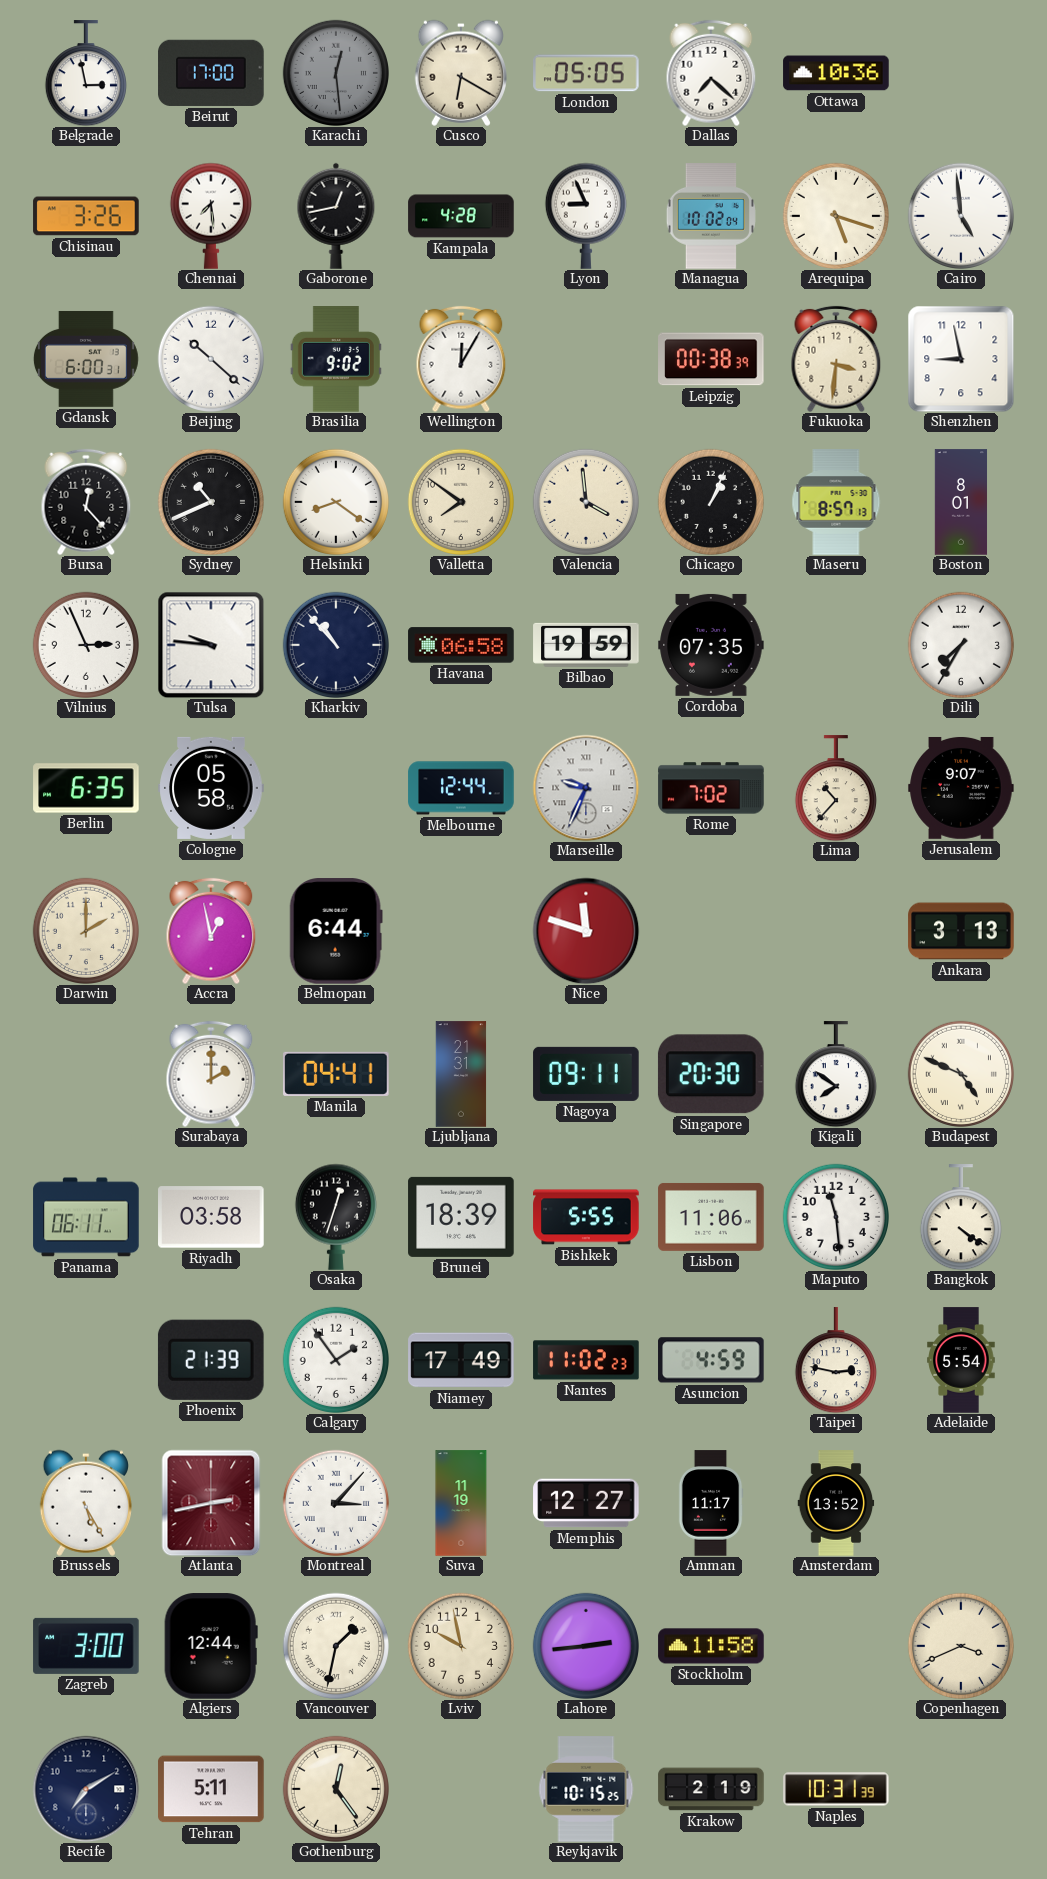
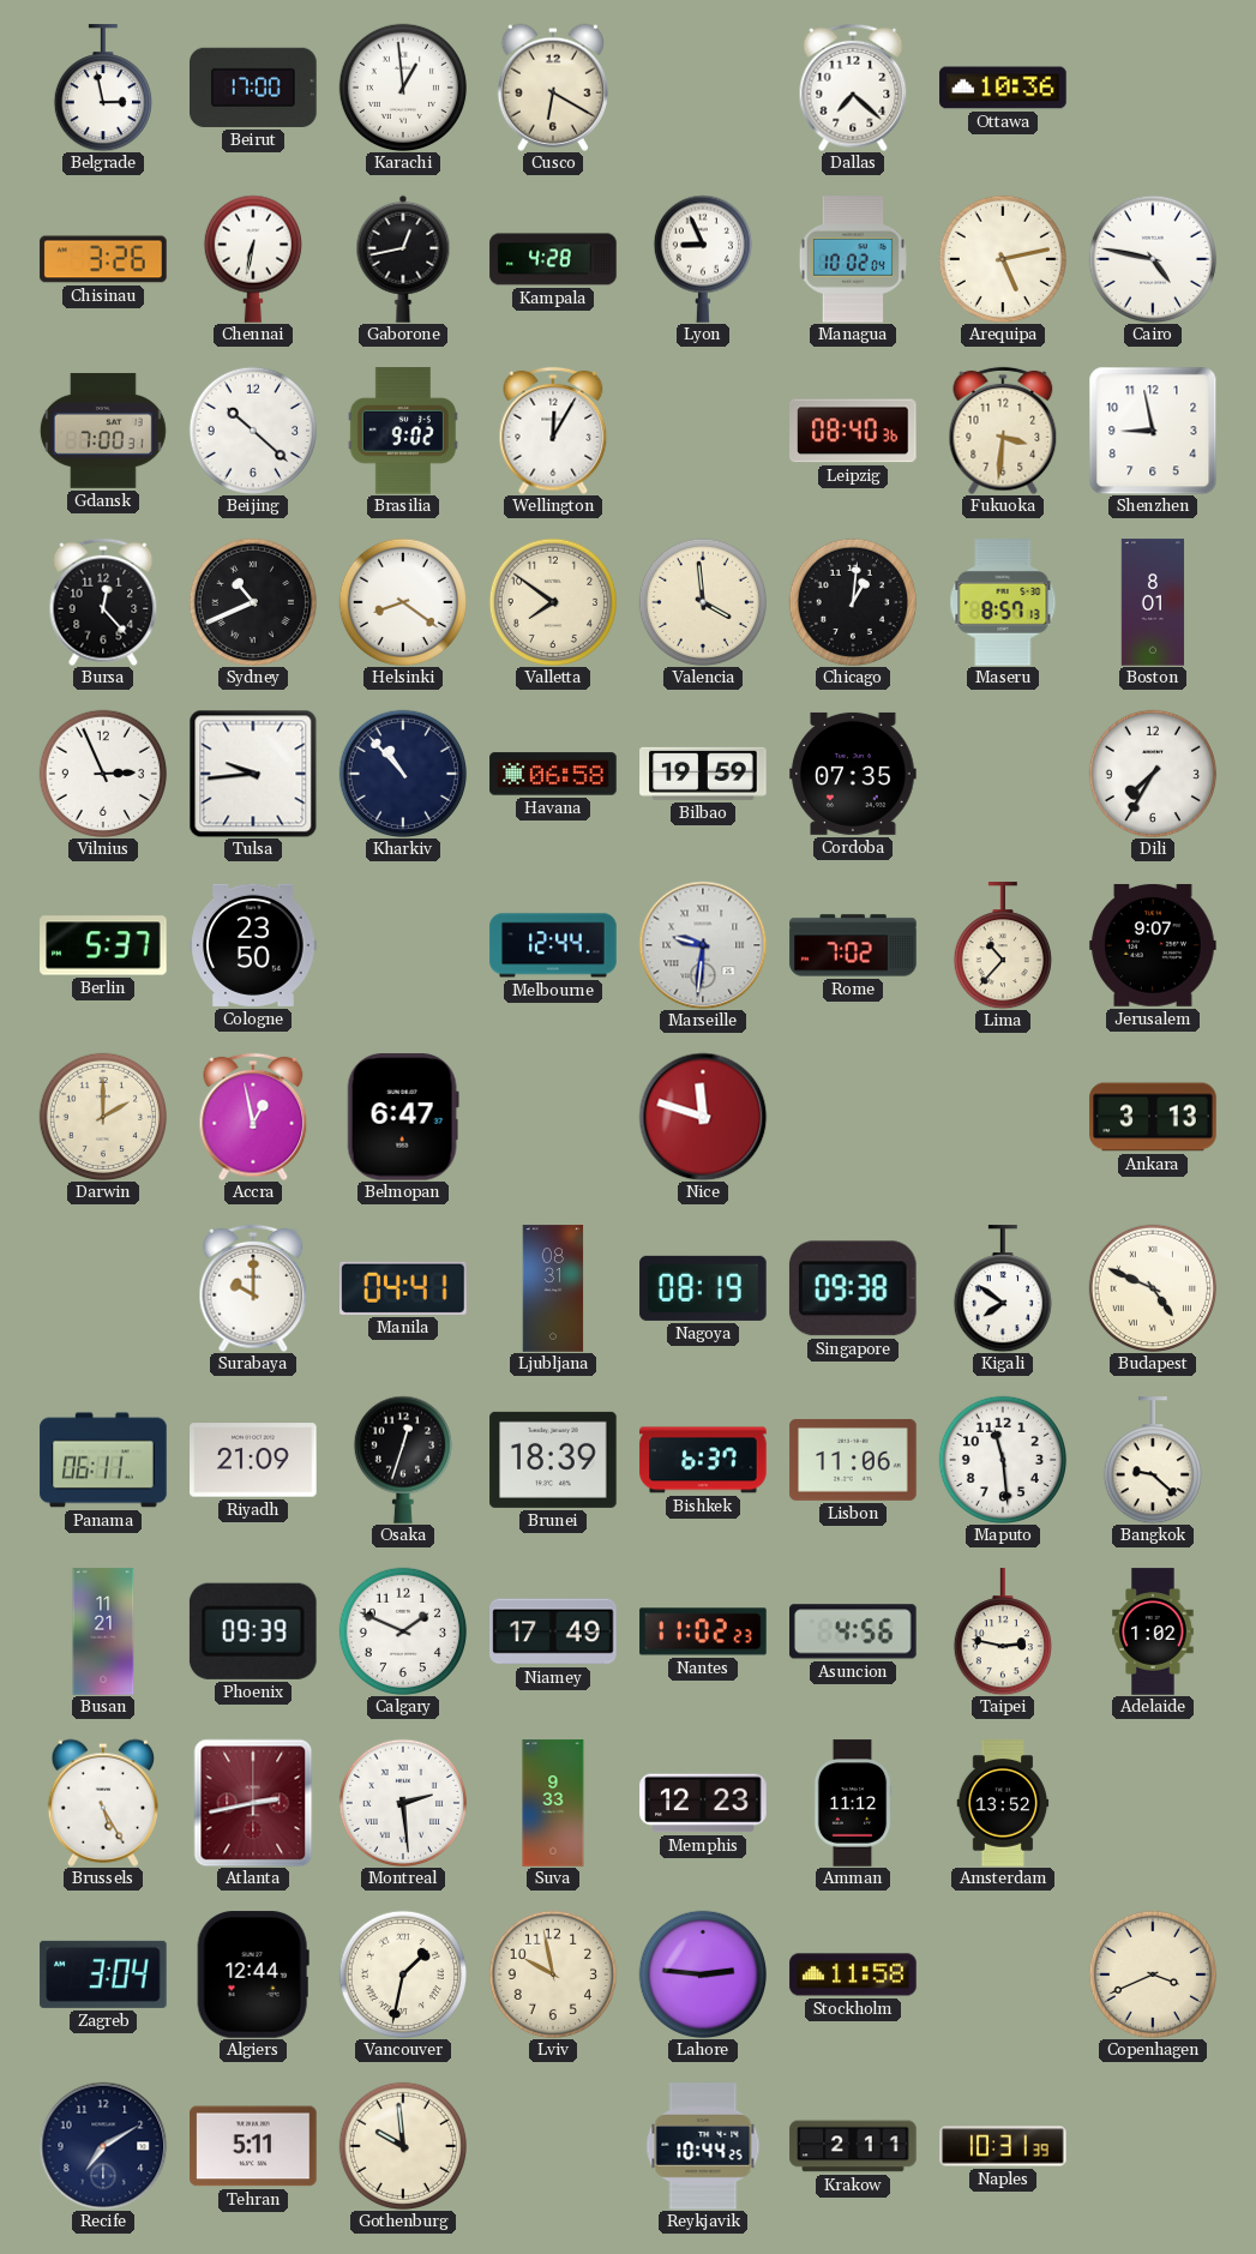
Karachi: 12:29 -> 12:59 (402, 86)
Karachi dial: grey -> white (402, 86)
London: 05:05 -> none (586, 73)
Chennai: 7:29 -> 6:32 (253, 259)
Arequipa: 5:18 -> 5:13 (1002, 258)
Cairo: 4:59 -> 4:47 (1152, 258)
Gdansk: 6:00 -> 7:00 (103, 431)
Leipzig: 00:38 -> 08:40 (853, 431)
Chicago: 1:04 -> 1:01 (852, 601)
Tulsa: 9:46 -> 9:44 (253, 774)
Berlin: 6:35 -> 5:37 (103, 945)
Cologne: 05:58 -> 23:50 (253, 945)
Marseille: 9:34 -> 9:31 (703, 945)
Belmopan: 6:44 -> 6:47 (403, 1117)
Surabaya: 2:00 -> 10:00 (253, 1288)
Ljubljana: 21:31 -> 08:31 (553, 1288)
Nagoya: 09:11 -> 08:19 (703, 1288)
Singapore: 20:30 -> 09:38 (853, 1288)
Riyadh: 03:58 -> 21:09 (253, 1460)
Bishkek: 5:55 -> 6:37 (703, 1460)
Bangkok: 4:21 -> 9:22 (1153, 1460)
Busan: none -> 11:21 (103, 1631)
Phoenix: 21:39 -> 09:39 (253, 1631)
Calgary: 1:54 -> 1:49 (402, 1630)
Asuncion: 4:59 -> 4:56 (853, 1631)
Adelaide: 5:54 -> 1:02 (1153, 1631)
Montreal: 3:07 -> 2:29 (402, 1802)
Suva: 11:19 -> 9:33 (553, 1803)
Memphis: 12:27 -> 12:23 (703, 1803)
Amman: 11:17 -> 11:12 (853, 1803)
Zagreb: 3:00 -> 3:04 (103, 1974)
Lahore: 2:44 -> 2:46 (702, 1973)
Gothenburg: 12:24 -> 9:59 (402, 2145)
Reykjavik: 10:15 -> 10:44 (703, 2146)
Krakow: 2:19 -> 2:11 (853, 2146)
